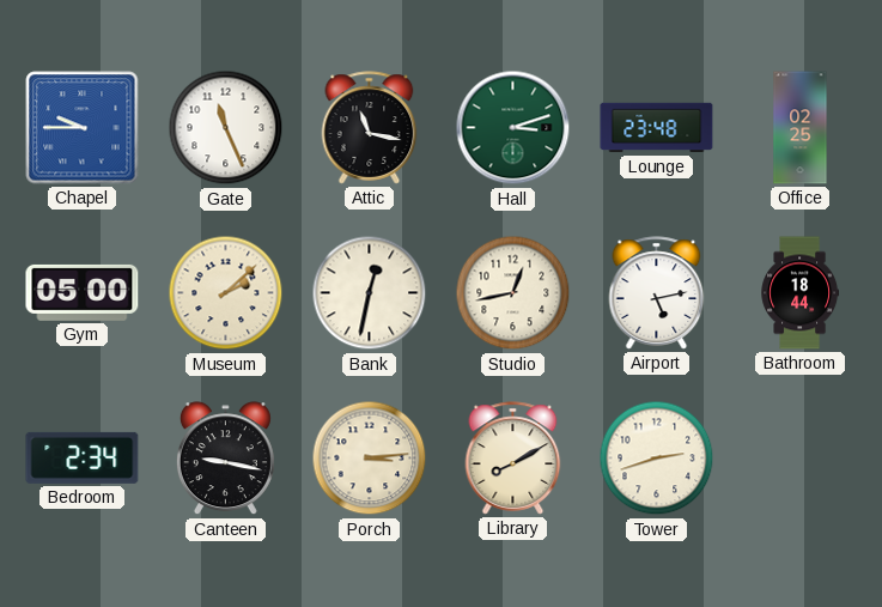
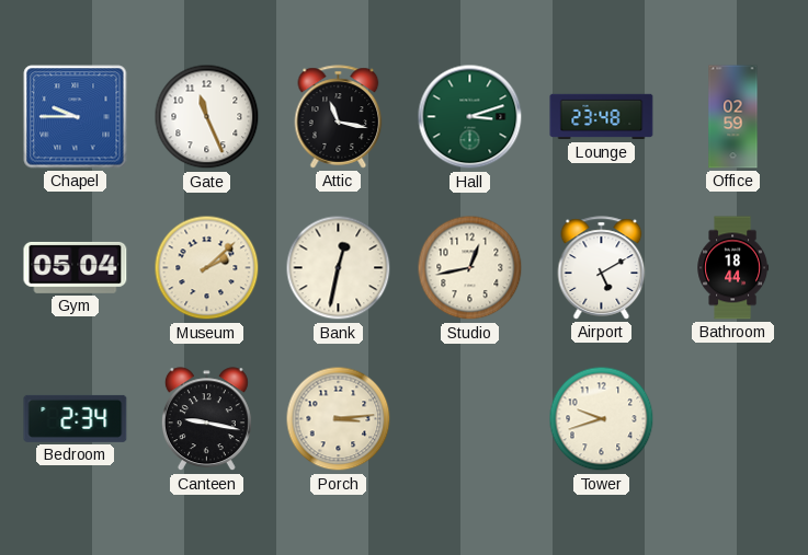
Office: 02:25 -> 02:59 (733, 117)
Gym: 05:00 -> 05:04 (76, 267)
Airport: 5:13 -> 5:10 (602, 268)
Library: 8:10 -> none (513, 459)
Tower: 2:42 -> 9:42 (602, 419)
